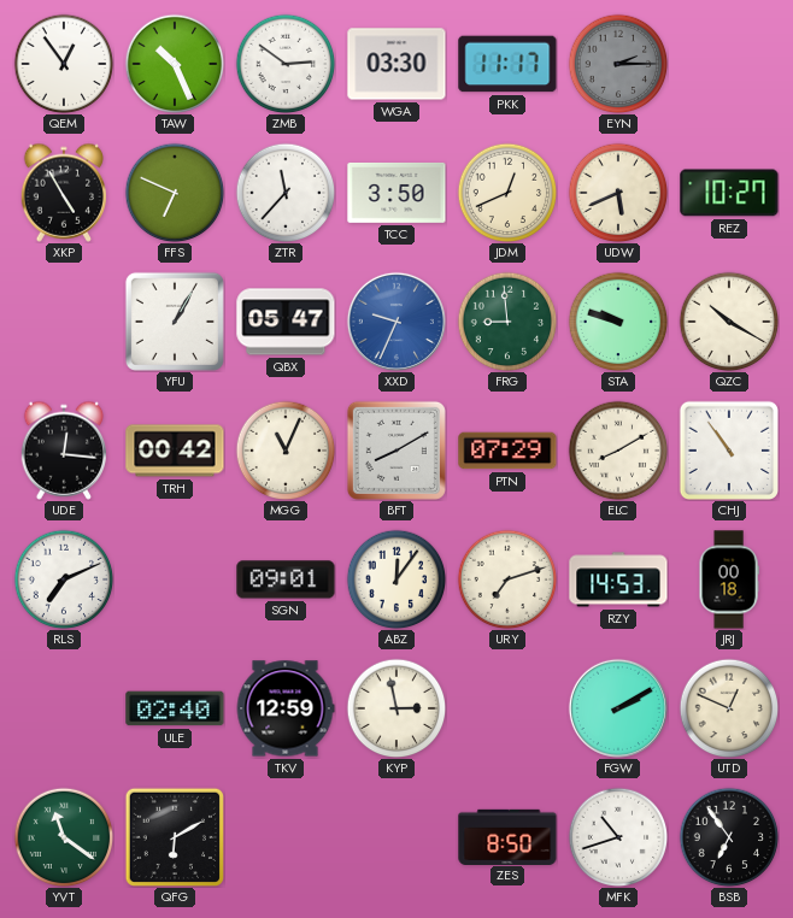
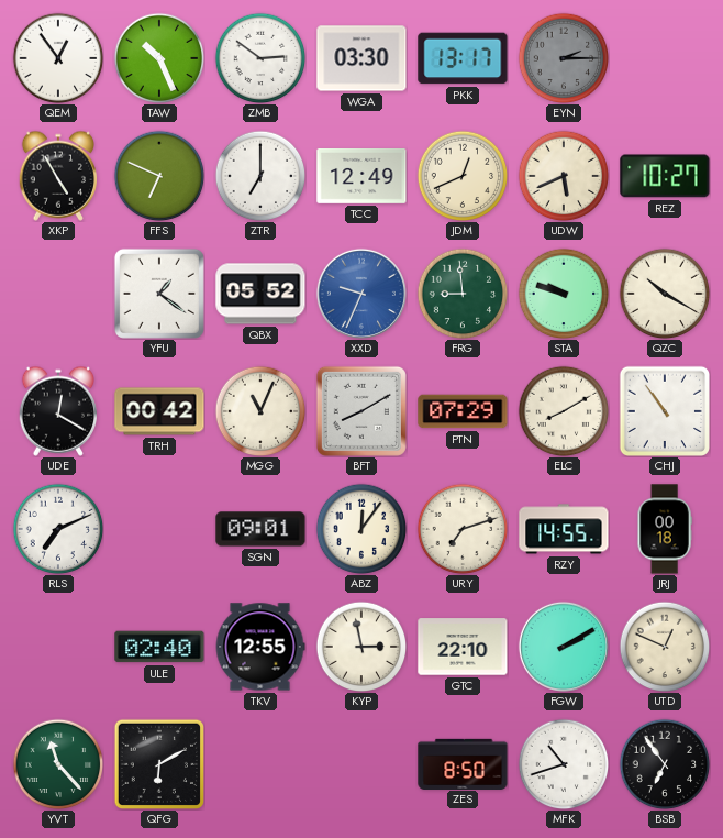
PKK: 11:17 -> 13:17 (463, 58)
ZTR: 11:37 -> 7:00 (260, 176)
TCC: 3:50 -> 12:49 (361, 176)
YFU: 1:05 -> 1:21 (159, 294)
QBX: 05:47 -> 05:52 (260, 294)
UDE: 12:16 -> 12:20 (58, 411)
RZY: 14:53 -> 14:55 (564, 529)
TKV: 12:59 -> 12:55 (260, 647)
GTC: none -> 22:10 (463, 647)
YVT: 11:21 -> 11:23 (58, 764)
